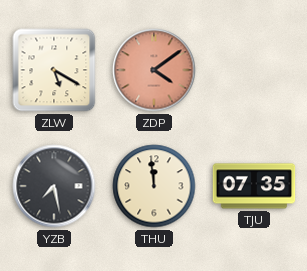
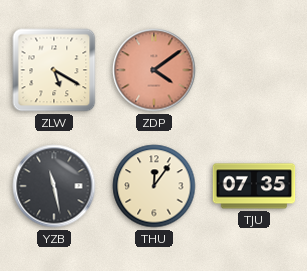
YZB: 7:28 -> 11:28 (54, 186)
THU: 11:59 -> 12:06 (154, 186)
